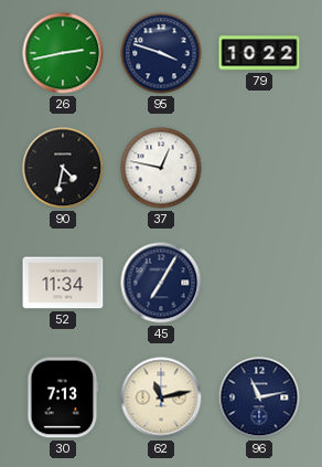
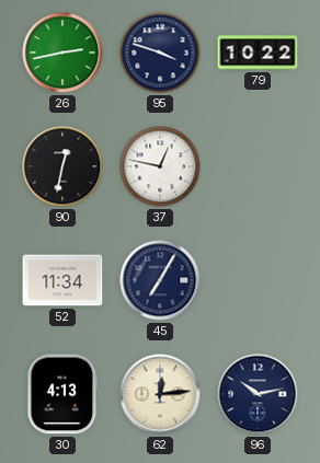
90: 4:32 -> 12:32 (62, 166)
30: 7:13 -> 4:13 (62, 394)
62: 11:13 -> 12:14 (160, 394)
96: 11:13 -> 10:13 (258, 394)
